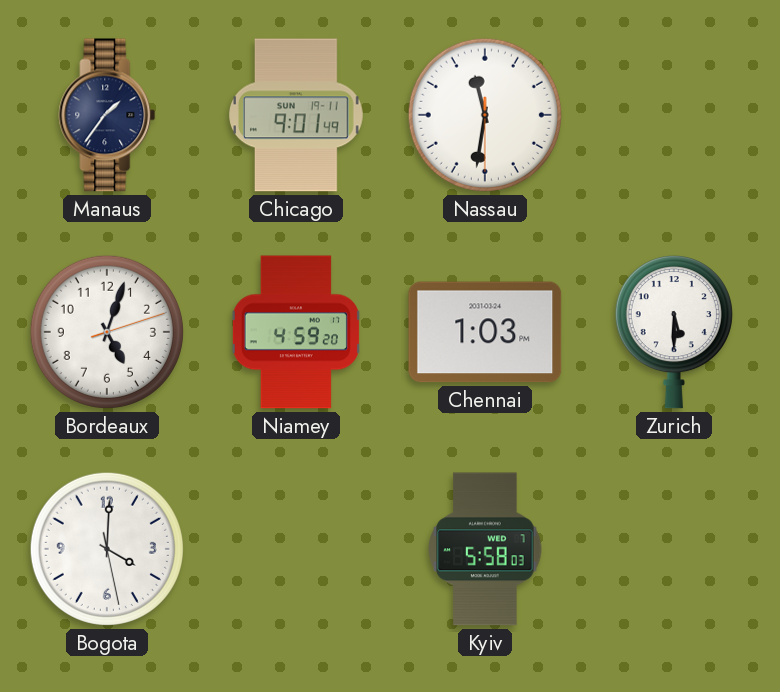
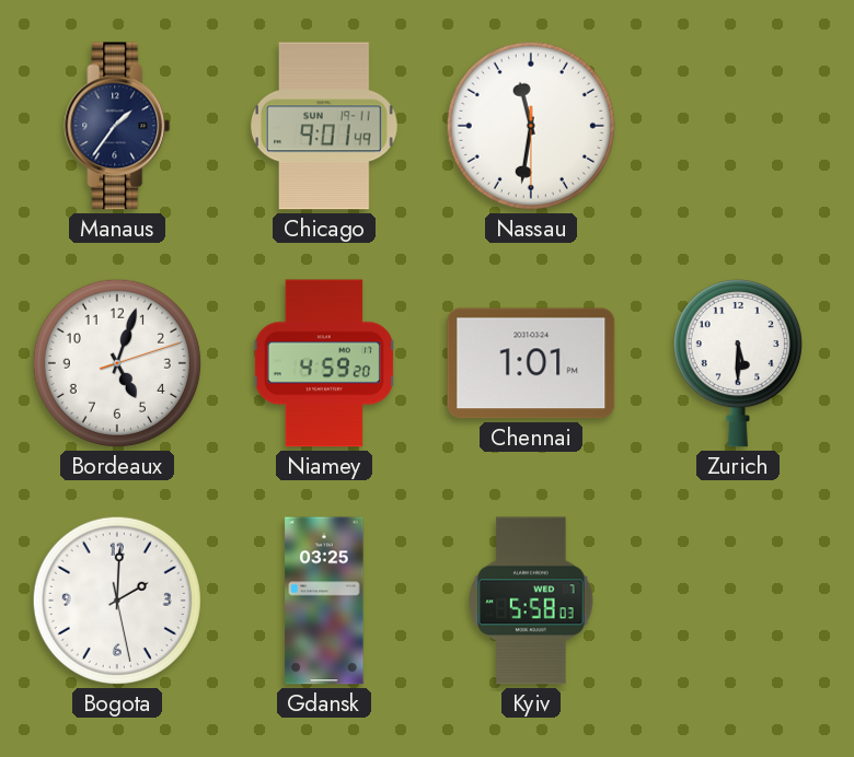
Chennai: 1:03 -> 1:01 (531, 363)
Bogota: 4:00 -> 2:00 (117, 601)
Gdansk: none -> 03:25 (324, 601)
